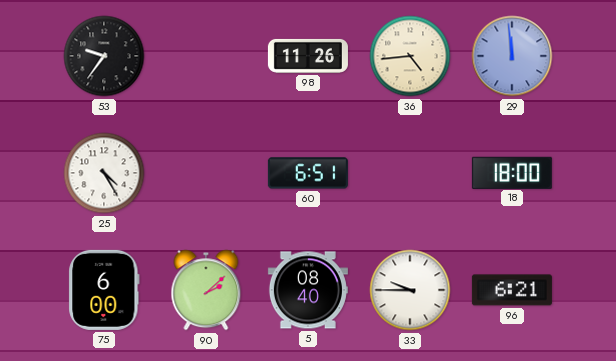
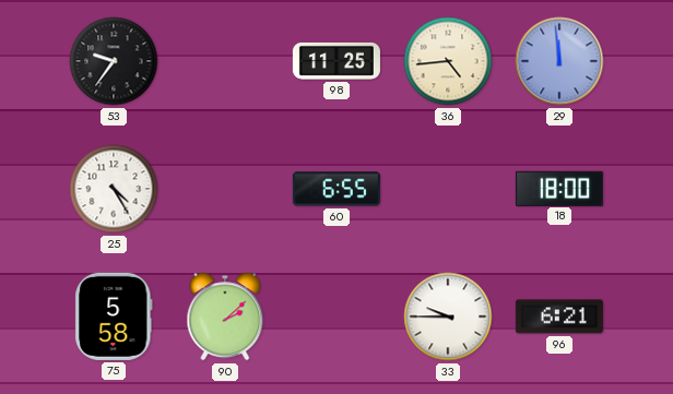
98: 11:26 -> 11:25 (336, 61)
60: 6:51 -> 6:55 (336, 189)
75: 6:00 -> 5:58 (114, 317)
5: 08:40 -> none (308, 290)
